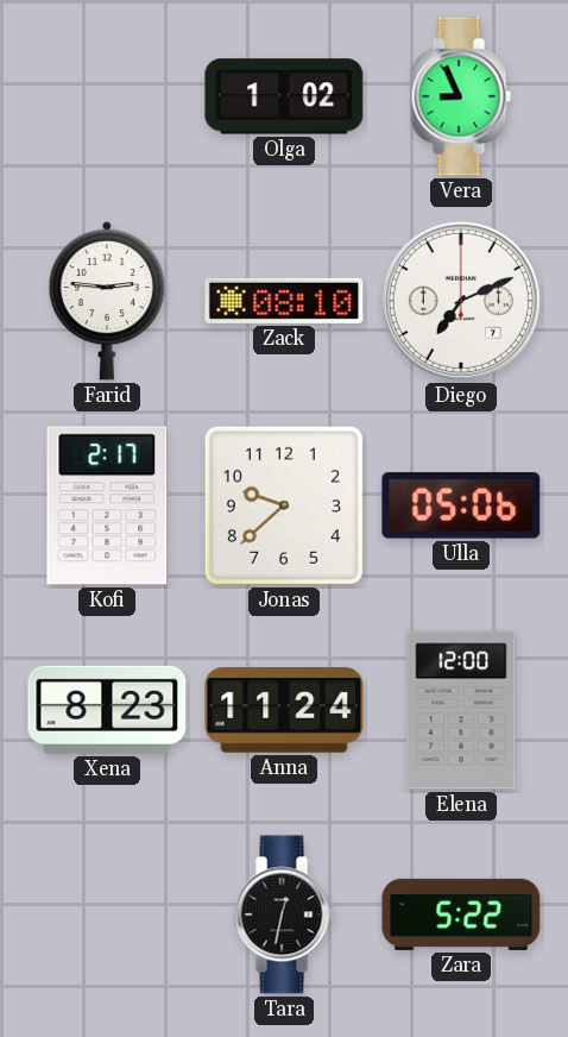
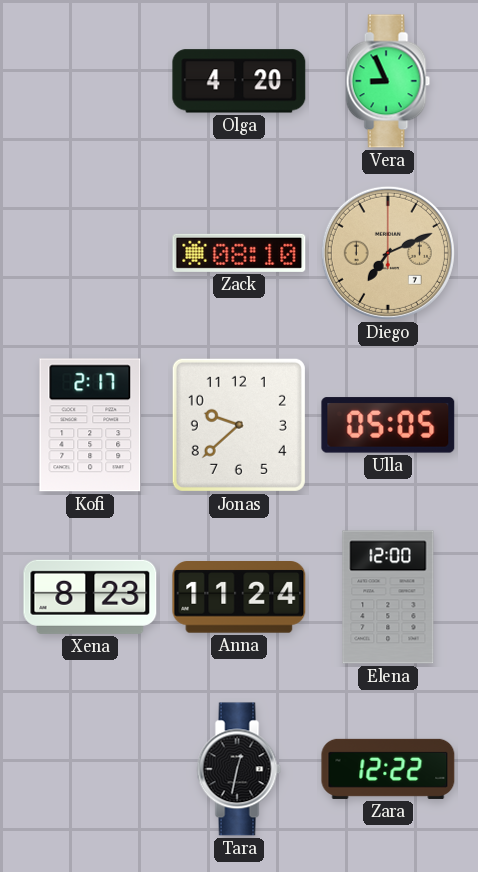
Olga: 1:02 -> 4:20 (239, 81)
Farid: 2:46 -> none (107, 301)
Diego dial: white -> champagne (388, 253)
Ulla: 05:06 -> 05:05 (388, 425)
Zara: 5:22 -> 12:22 (388, 769)
